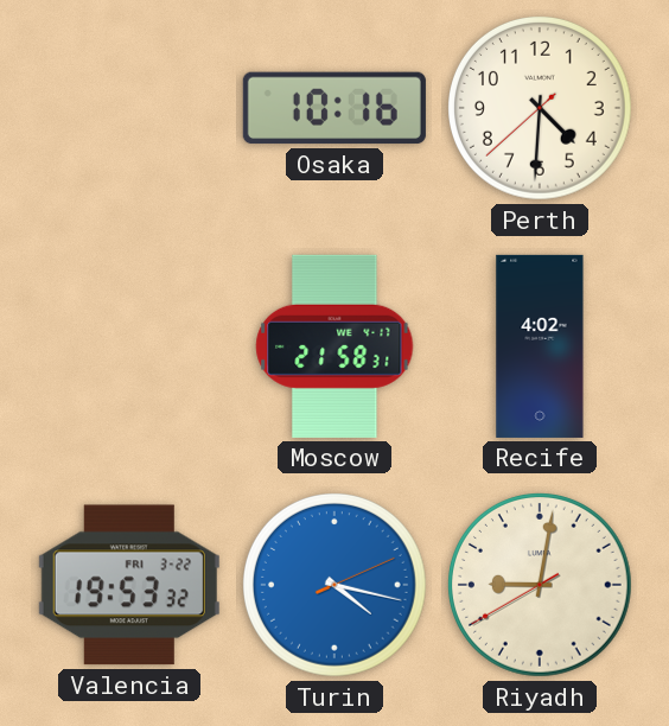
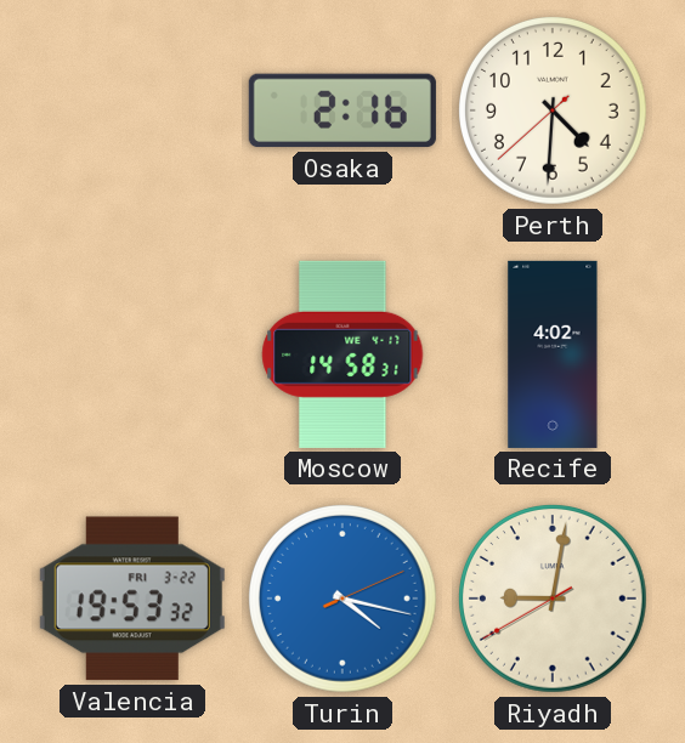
Osaka: 10:16 -> 2:16 (342, 110)
Moscow: 21:58 -> 14:58 (342, 355)
